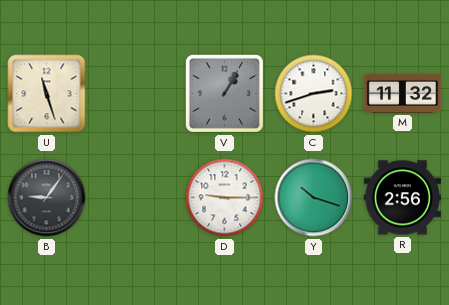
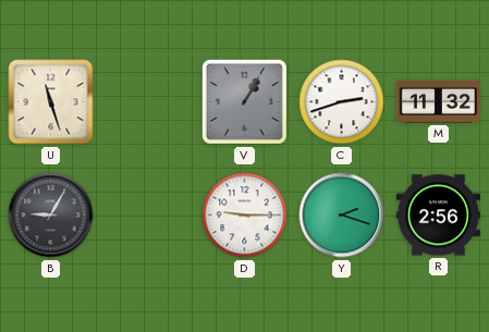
B: 9:06 -> 9:05 (51, 216)
Y: 10:18 -> 2:18 (342, 216)
